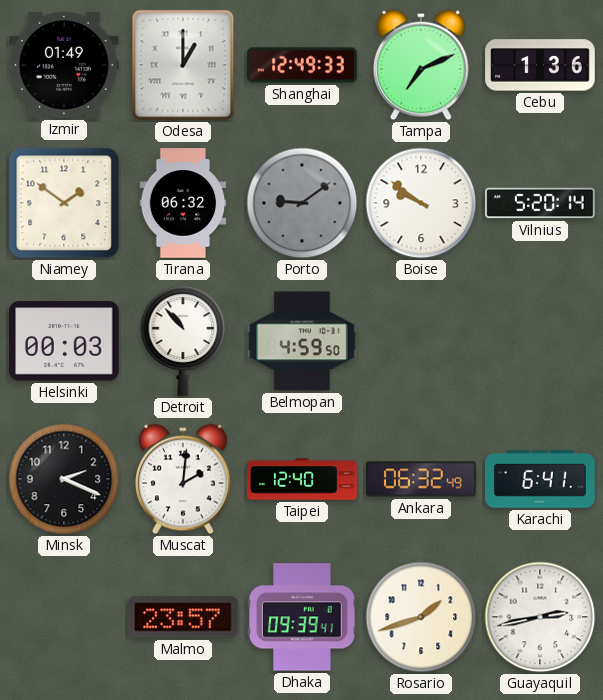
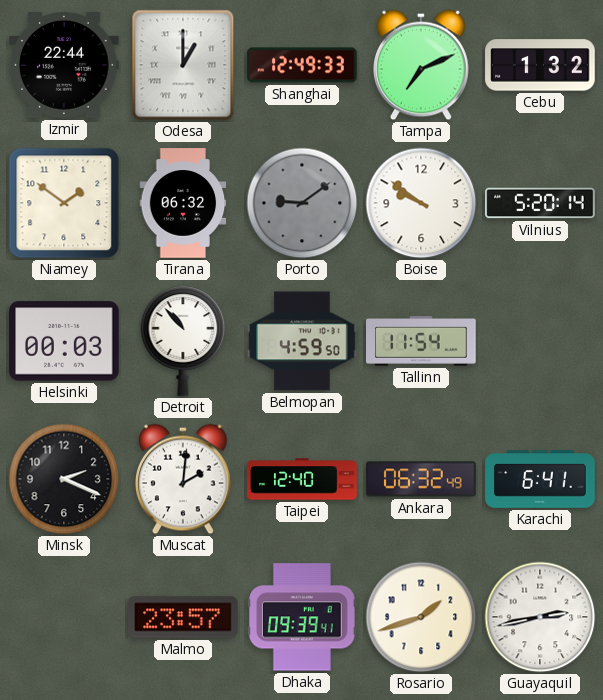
Izmir: 01:49 -> 22:44 (64, 66)
Cebu: 1:36 -> 1:32 (540, 65)
Tallinn: none -> 11:54 (421, 342)
